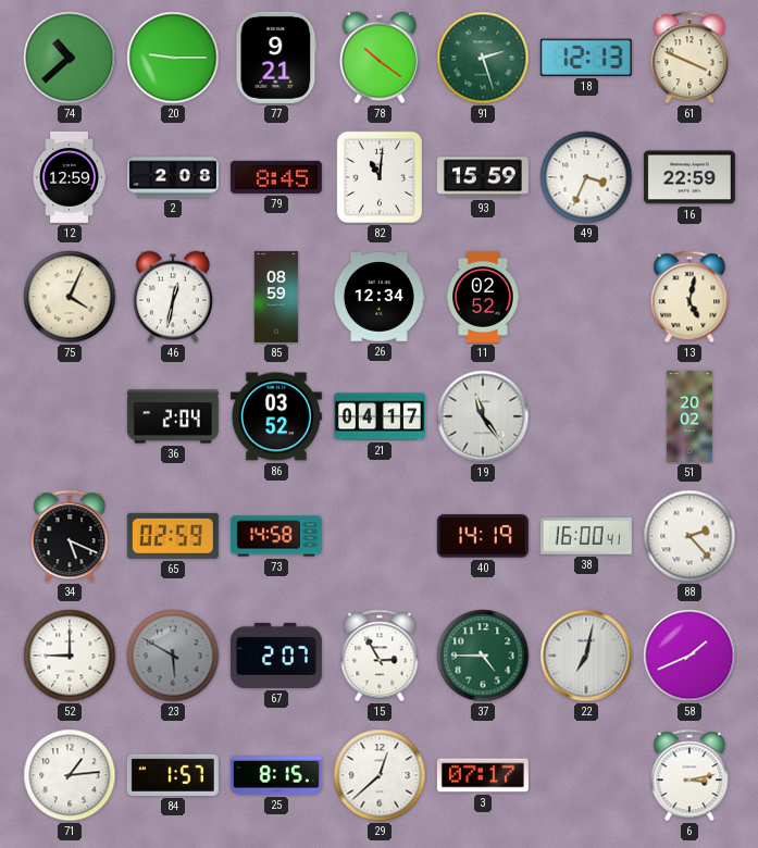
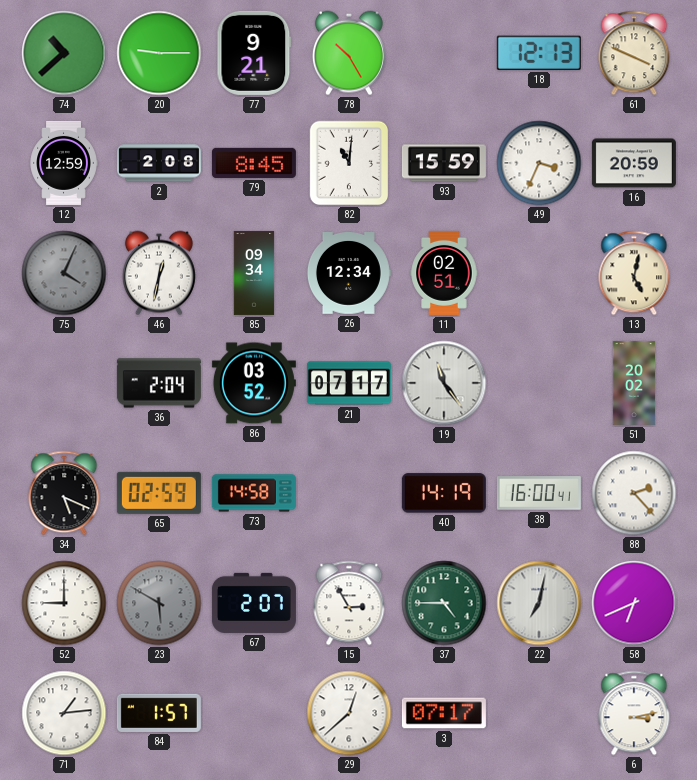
78: 10:21 -> 10:25 (349, 53)
91: 2:27 -> none (483, 58)
16: 22:59 -> 20:59 (634, 163)
75 dial: cream -> grey (64, 273)
85: 08:59 -> 09:34 (254, 273)
11: 02:52 -> 02:51 (444, 273)
21: 04:17 -> 07:17 (349, 383)
58: 1:41 -> 6:41 (634, 603)
25: 8:15 -> none (276, 776)
